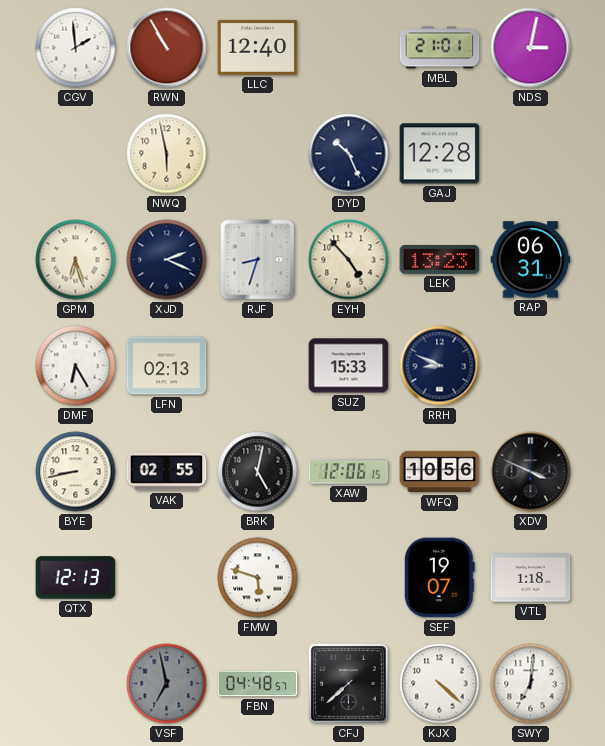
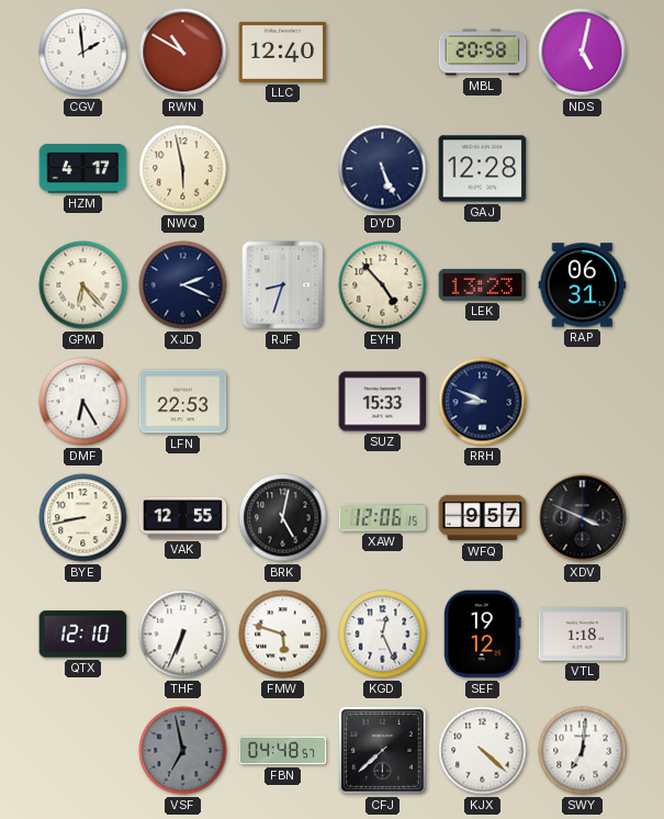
RWN: 10:55 -> 10:50 (183, 53)
MBL: 21:01 -> 20:58 (483, 53)
NDS: 3:02 -> 5:02 (583, 53)
HZM: none -> 4:17 (83, 169)
DYD: 10:26 -> 5:26 (383, 169)
GPM: 6:27 -> 6:23 (83, 285)
LFN: 02:13 -> 22:53 (183, 402)
VAK: 02:55 -> 12:55 (183, 518)
WFQ: 10:56 -> 9:57 (483, 518)
QTX: 12:13 -> 12:10 (83, 635)
THF: none -> 6:34 (183, 635)
KGD: none -> 12:26 (383, 635)
SEF: 19:07 -> 19:12 (482, 635)
